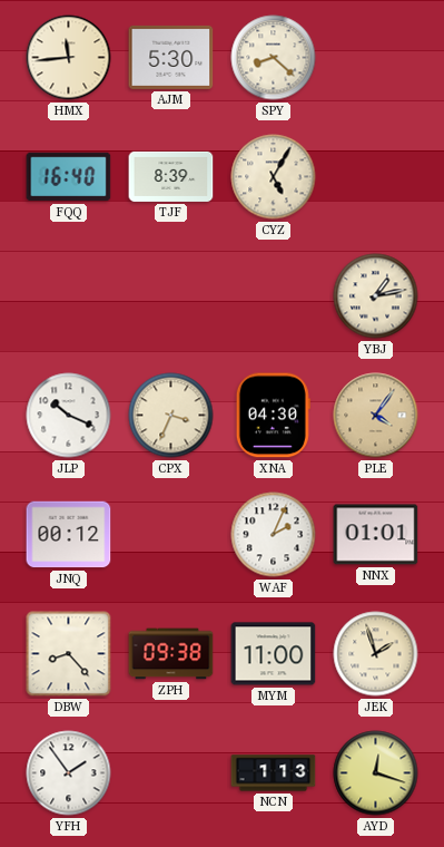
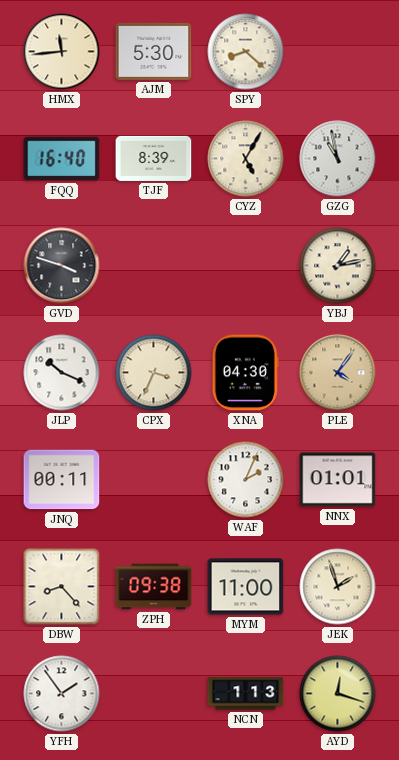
GZG: none -> 10:58 (338, 159)
GVD: none -> 3:48 (62, 266)
JNQ: 00:12 -> 00:11 (62, 480)
